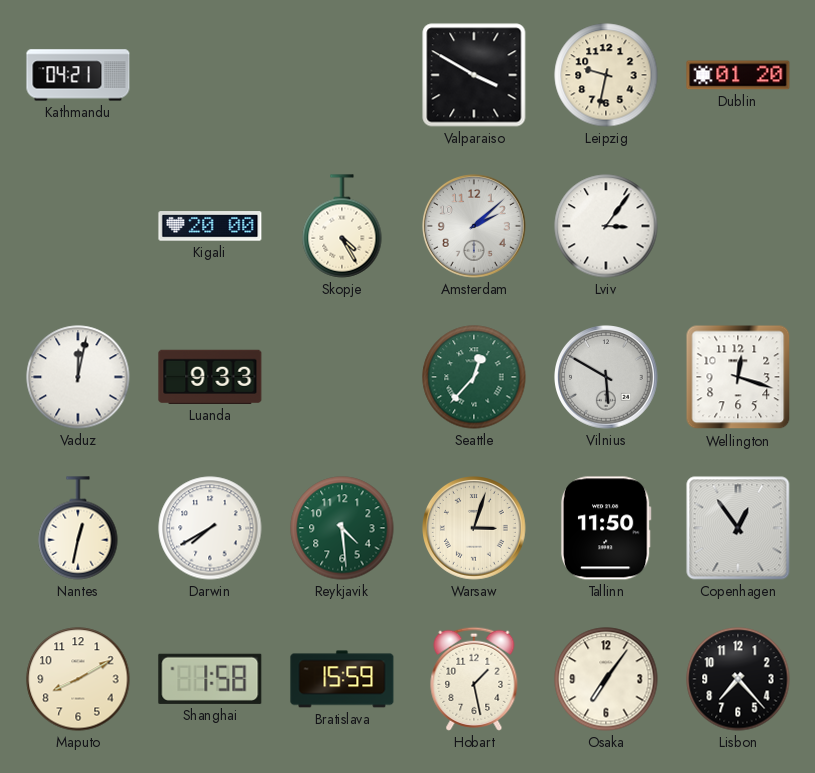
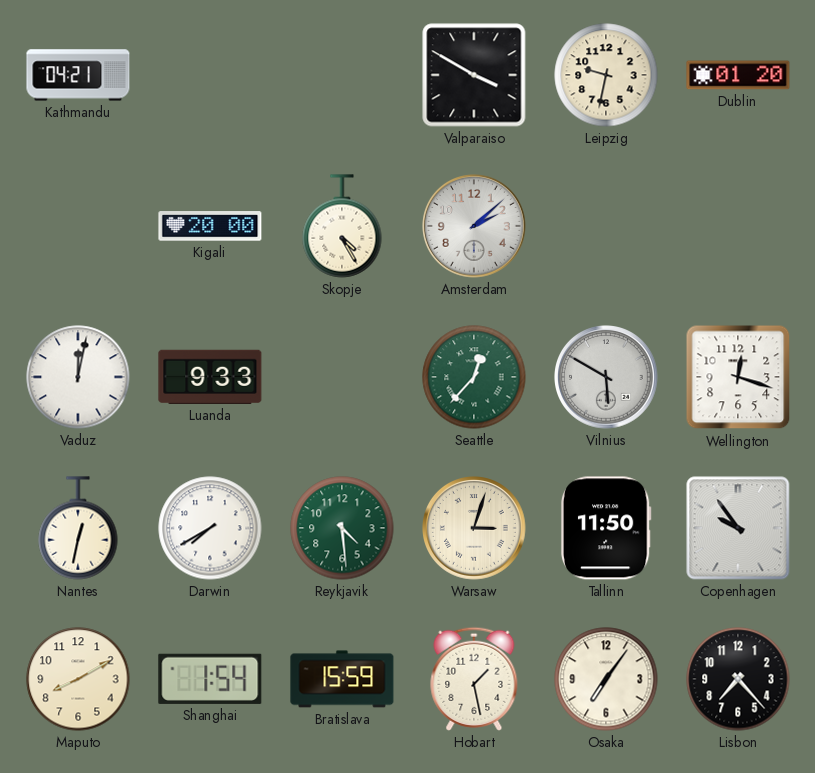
Lviv: 3:06 -> none (606, 226)
Copenhagen: 12:54 -> 9:54 (738, 528)
Shanghai: 1:58 -> 1:54 (210, 679)
